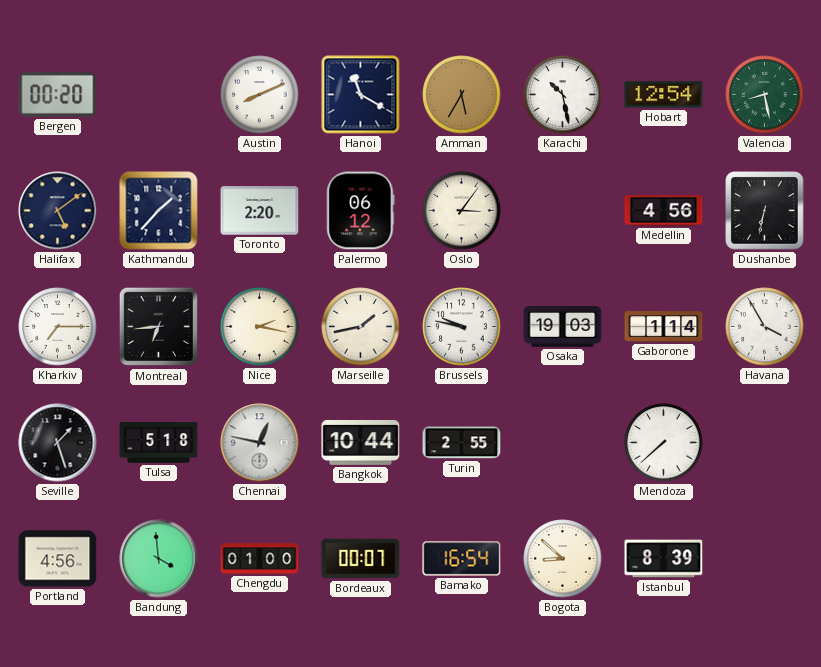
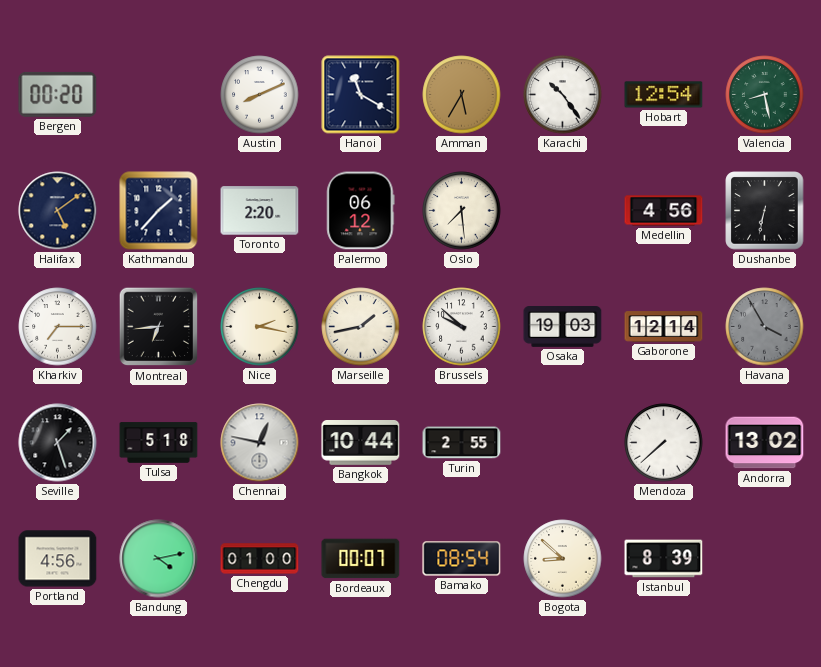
Karachi: 10:28 -> 10:24 (563, 95)
Oslo: 3:06 -> 7:29 (462, 211)
Brussels: 9:47 -> 9:52 (462, 327)
Gaborone: 1:14 -> 12:14 (664, 327)
Havana dial: white -> grey (765, 327)
Andorra: none -> 13:02 (765, 443)
Bandung: 3:59 -> 4:13 (159, 559)
Bamako: 16:54 -> 08:54 (462, 559)
